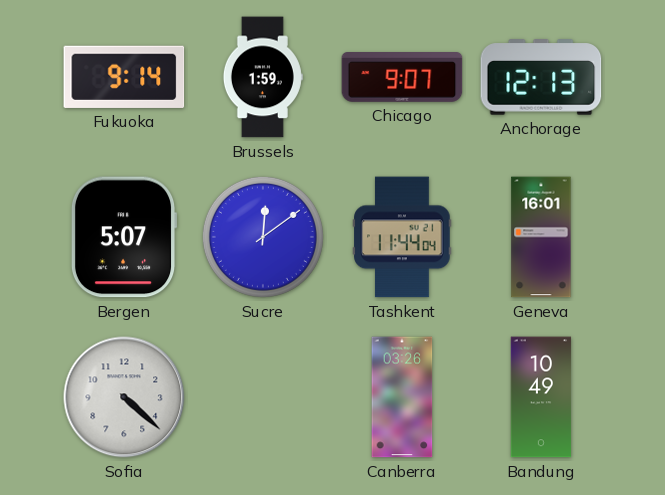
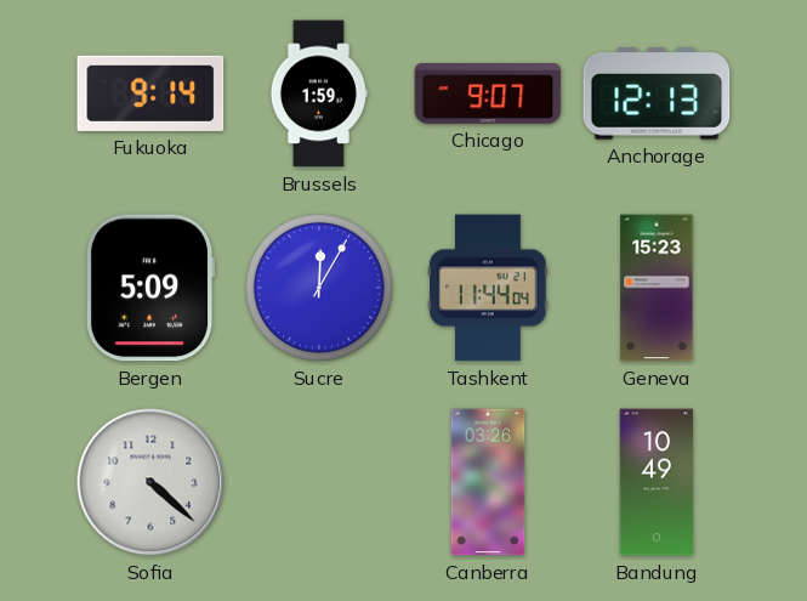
Bergen: 5:07 -> 5:09 (150, 288)
Sucre: 12:09 -> 12:05 (319, 288)
Geneva: 16:01 -> 15:23 (657, 288)
